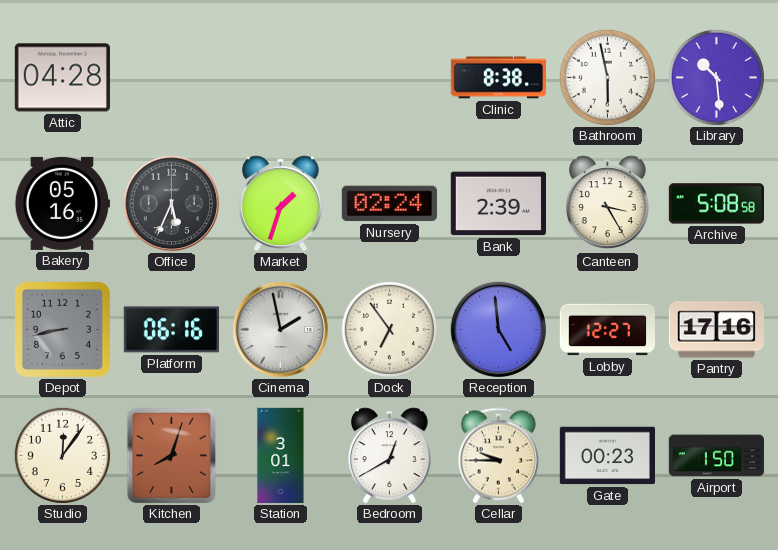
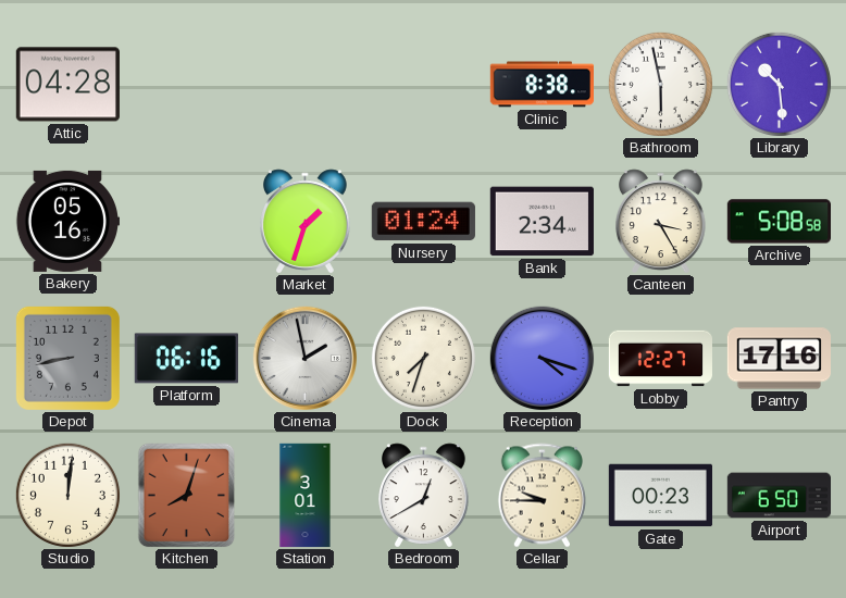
Office: 5:34 -> none (172, 204)
Nursery: 02:24 -> 01:24 (423, 222)
Bank: 2:39 -> 2:34 (542, 222)
Dock: 6:54 -> 7:33 (423, 358)
Reception: 4:59 -> 4:18 (543, 359)
Studio: 12:06 -> 12:01 (67, 495)
Airport: 1:50 -> 6:50 (780, 496)
